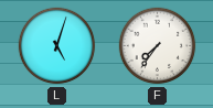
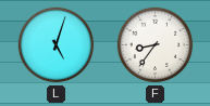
F: 7:36 -> 8:36 (156, 45)
